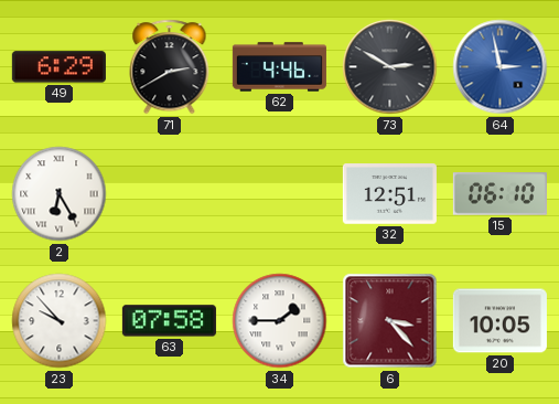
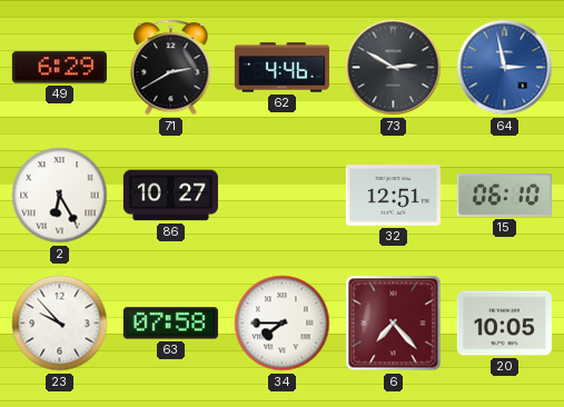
86: none -> 10:27 (170, 196)
34: 1:45 -> 7:45 (283, 324)
6: 3:23 -> 7:23 (394, 324)
